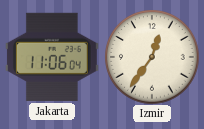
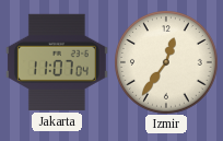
Jakarta: 11:06 -> 11:07 (57, 62)
